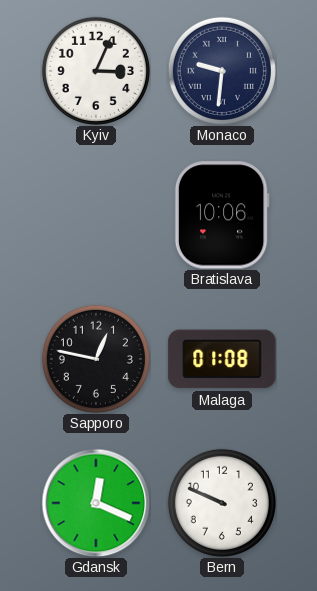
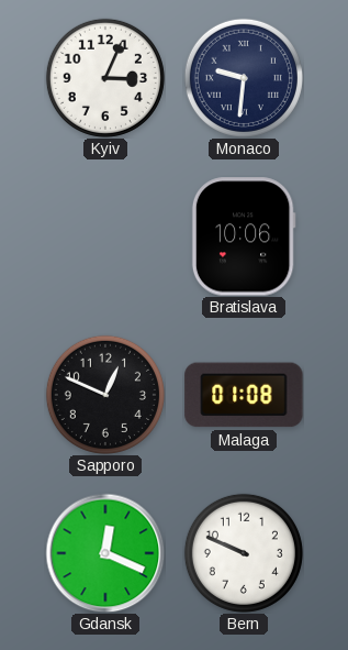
Sapporo: 12:47 -> 12:49 (105, 395)
